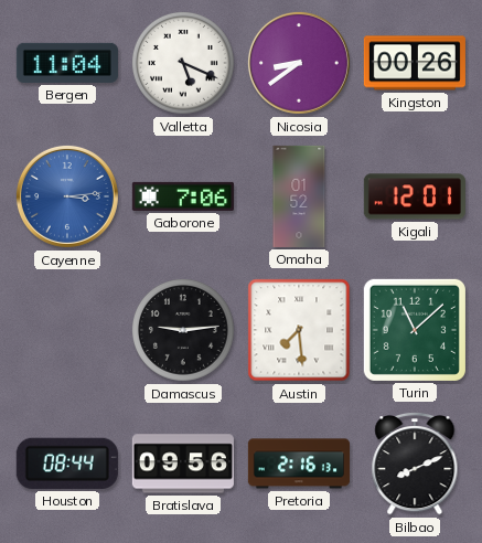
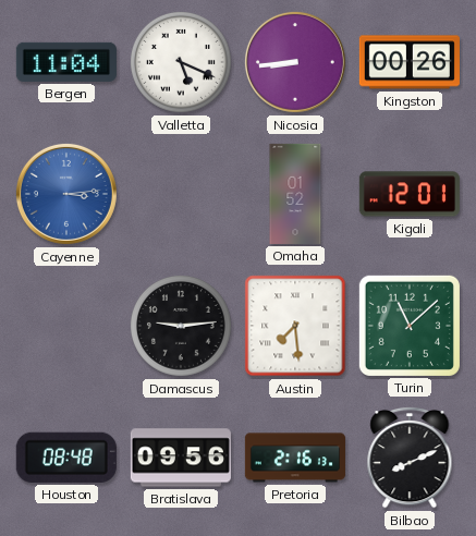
Nicosia: 8:39 -> 8:44 (295, 62)
Gaborone: 7:06 -> none (183, 196)
Houston: 08:44 -> 08:48 (66, 458)
